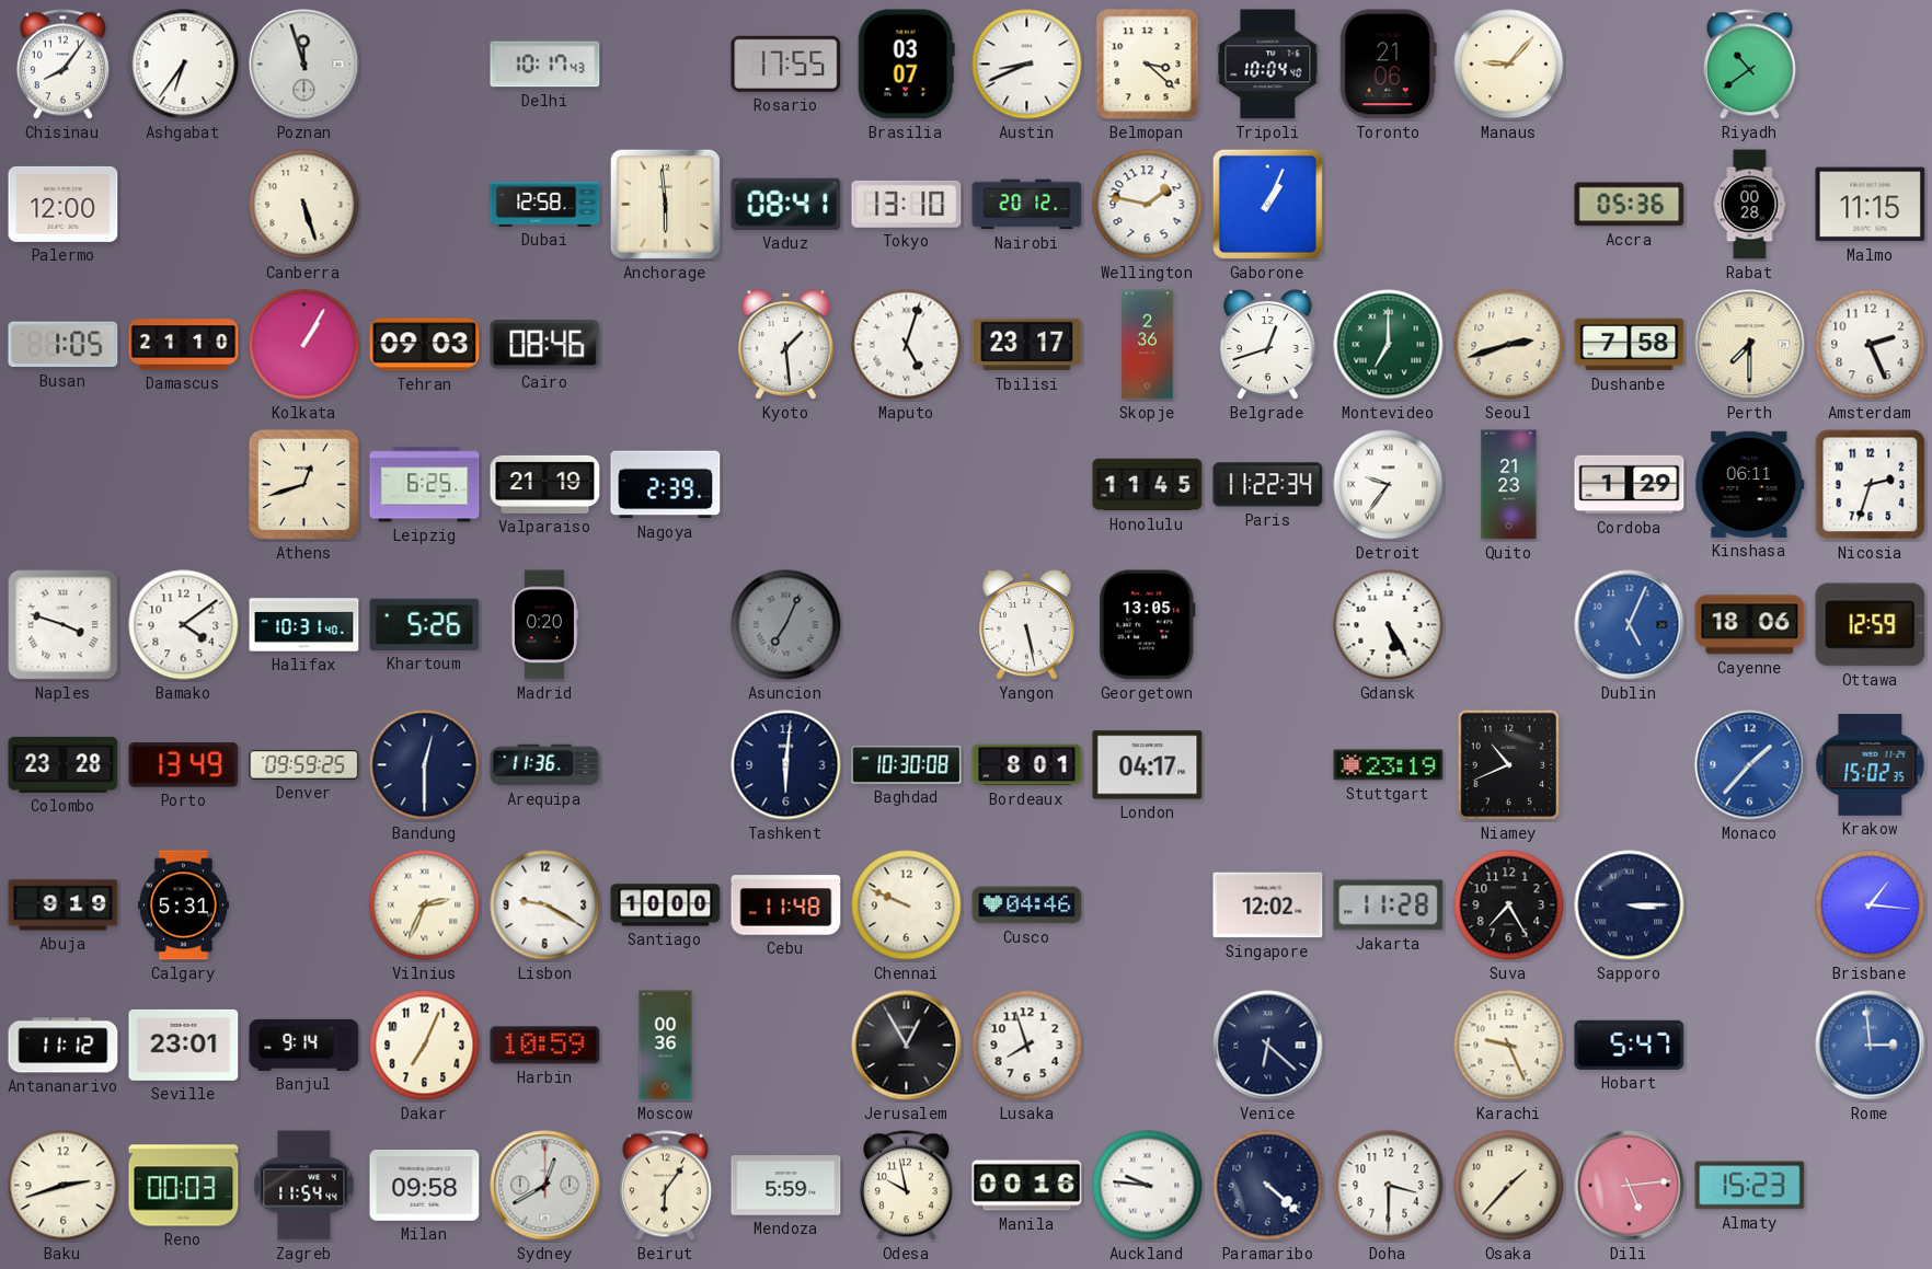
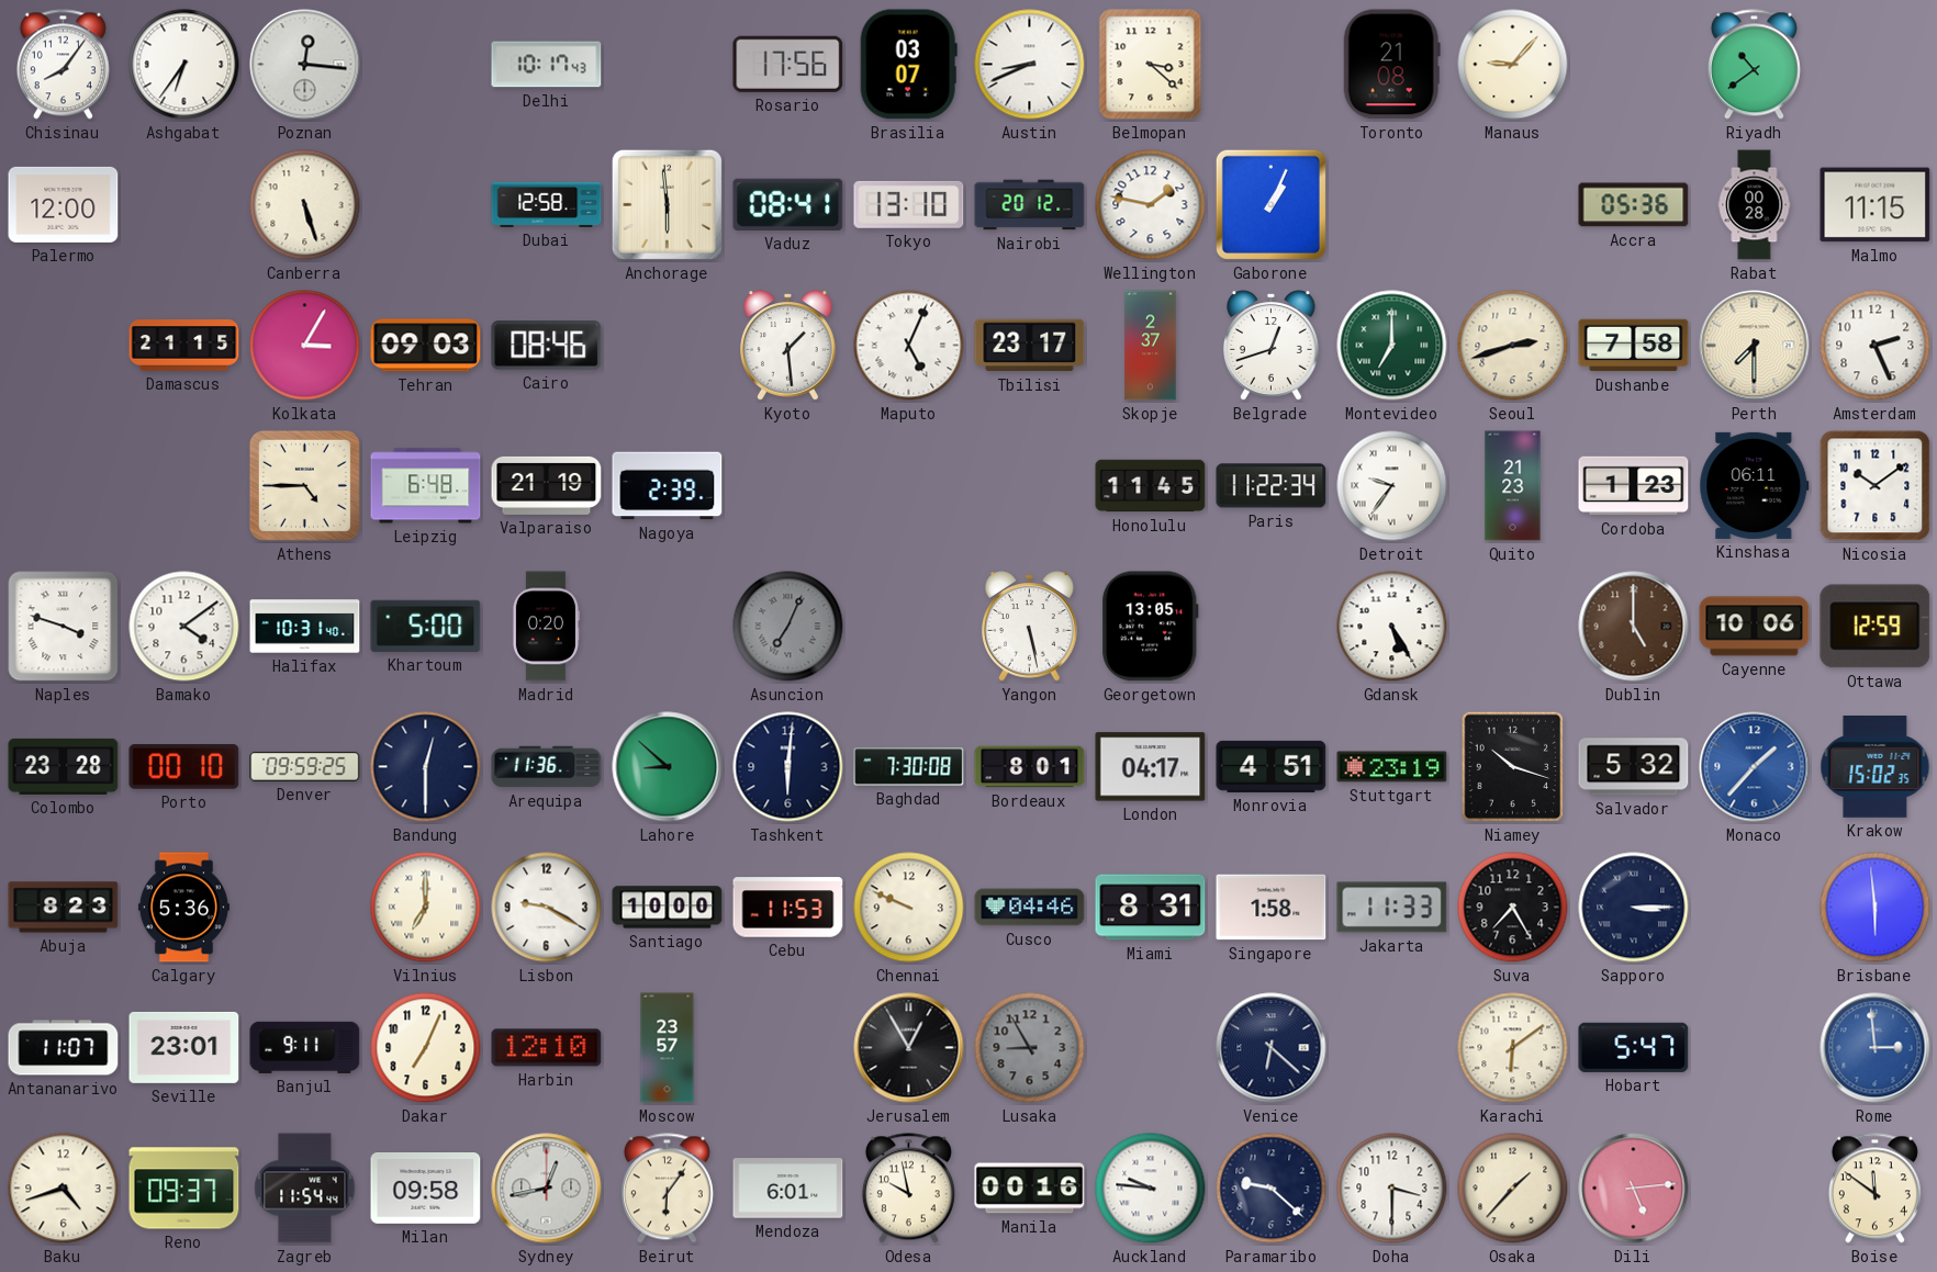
Poznan: 11:57 -> 12:16 (305, 65)
Rosario: 17:55 -> 17:56 (788, 64)
Tripoli: 10:04 -> none (1268, 65)
Toronto: 21:06 -> 21:08 (1391, 65)
Busan: 1:05 -> none (64, 345)
Damascus: 21:10 -> 21:15 (184, 346)
Kolkata: 1:05 -> 3:05 (305, 346)
Maputo: 5:03 -> 5:04 (909, 346)
Skopje: 2:36 -> 2:37 (1151, 346)
Athens: 12:42 -> 4:45 (304, 485)
Leipzig: 6:25 -> 6:48 (426, 486)
Cordoba: 1:29 -> 1:23 (1634, 486)
Nicosia: 2:33 -> 10:09 (1876, 486)
Khartoum: 5:26 -> 5:00 (426, 626)
Dublin: 5:04 -> 5:00 (1634, 627)
Dublin dial: blue -> brown (1634, 627)
Cayenne: 18:06 -> 10:06 (1755, 627)
Porto: 13:49 -> 00:10 (184, 767)
Lahore: none -> 8:52 (668, 767)
Baghdad: 10:30 -> 7:30 (909, 767)
Monrovia: none -> 4:51 (1272, 766)
Niamey: 10:41 -> 10:18 (1513, 767)
Salvador: none -> 5:32 (1634, 767)
Abuja: 9:19 -> 8:23 (64, 908)
Calgary: 5:31 -> 5:36 (183, 908)
Vilnius: 2:34 -> 7:00 (426, 908)
Cebu: 11:48 -> 11:53 (788, 908)
Miami: none -> 8:31 (1151, 908)
Singapore: 12:02 -> 1:58 (1272, 908)
Jakarta: 11:28 -> 11:33 (1392, 908)
Brisbane: 1:16 -> 5:59 (1876, 908)
Antananarivo: 11:12 -> 11:07 (64, 1048)
Banjul: 9:14 -> 9:11 (305, 1047)
Harbin: 10:59 -> 12:10 (547, 1048)
Moscow: 00:36 -> 23:57 (668, 1048)
Lusaka: 7:57 -> 8:55 (1030, 1048)
Lusaka dial: white -> grey (1030, 1048)
Karachi: 9:26 -> 6:09 (1513, 1048)
Baku: 2:42 -> 4:42 (64, 1189)
Reno: 00:03 -> 09:37 (184, 1189)
Sydney: 12:40 -> 12:43 (547, 1189)
Mendoza: 5:59 -> 6:01 (788, 1189)
Paramaribo: 4:22 -> 9:22 (1272, 1189)
Almaty: 15:23 -> none (1750, 1186)
Boise: none -> 11:51 (1874, 1189)
